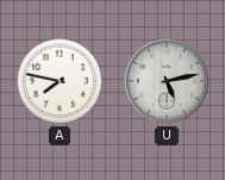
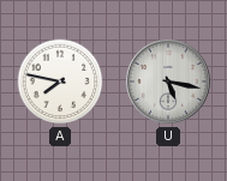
U: 5:13 -> 5:17 (168, 82)
